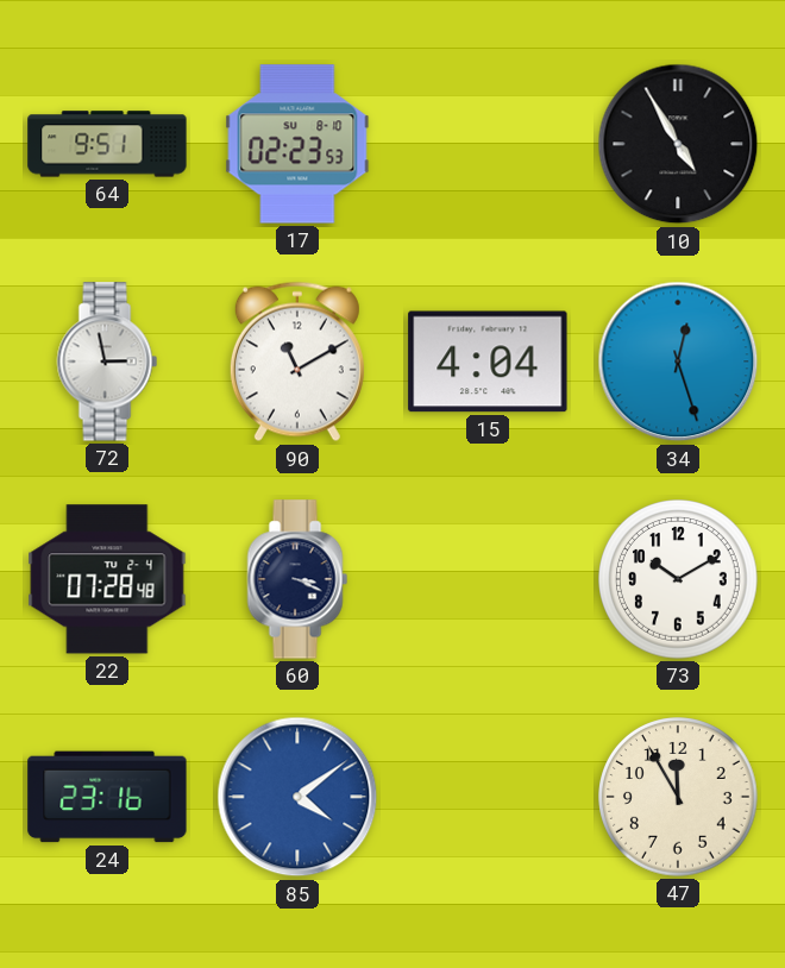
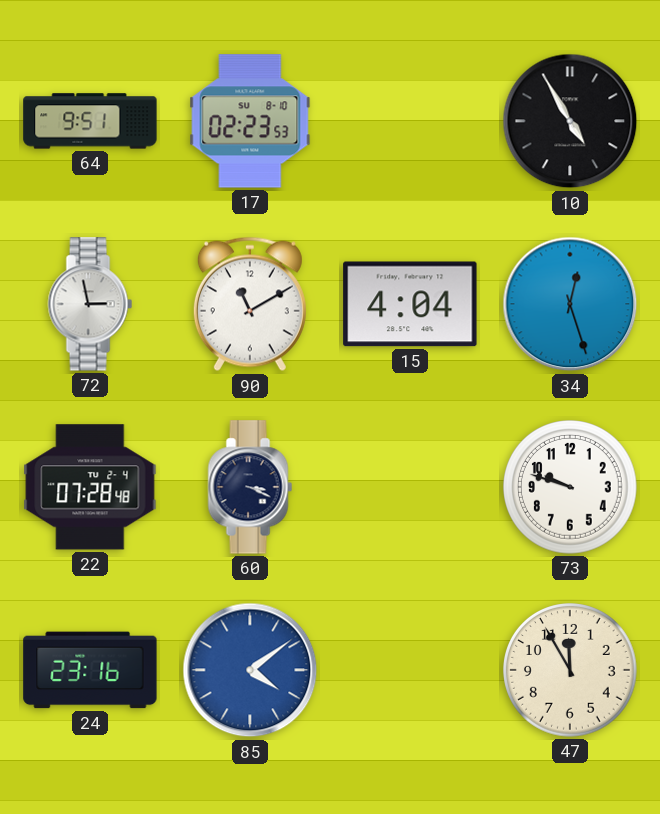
73: 10:10 -> 9:48 (571, 488)
